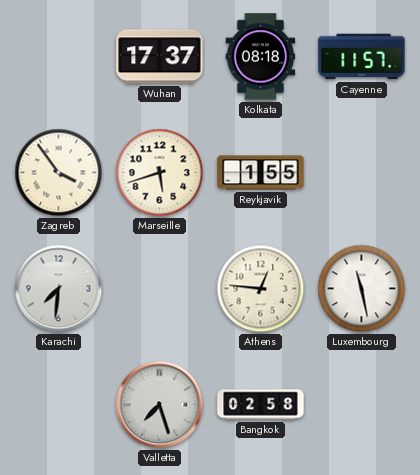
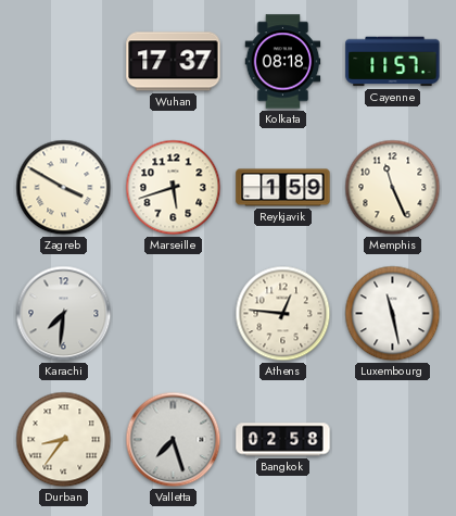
Zagreb: 3:54 -> 3:50 (64, 188)
Reykjavik: 1:55 -> 1:59 (283, 188)
Memphis: none -> 11:26 (393, 188)
Durban: none -> 8:36 (64, 440)
